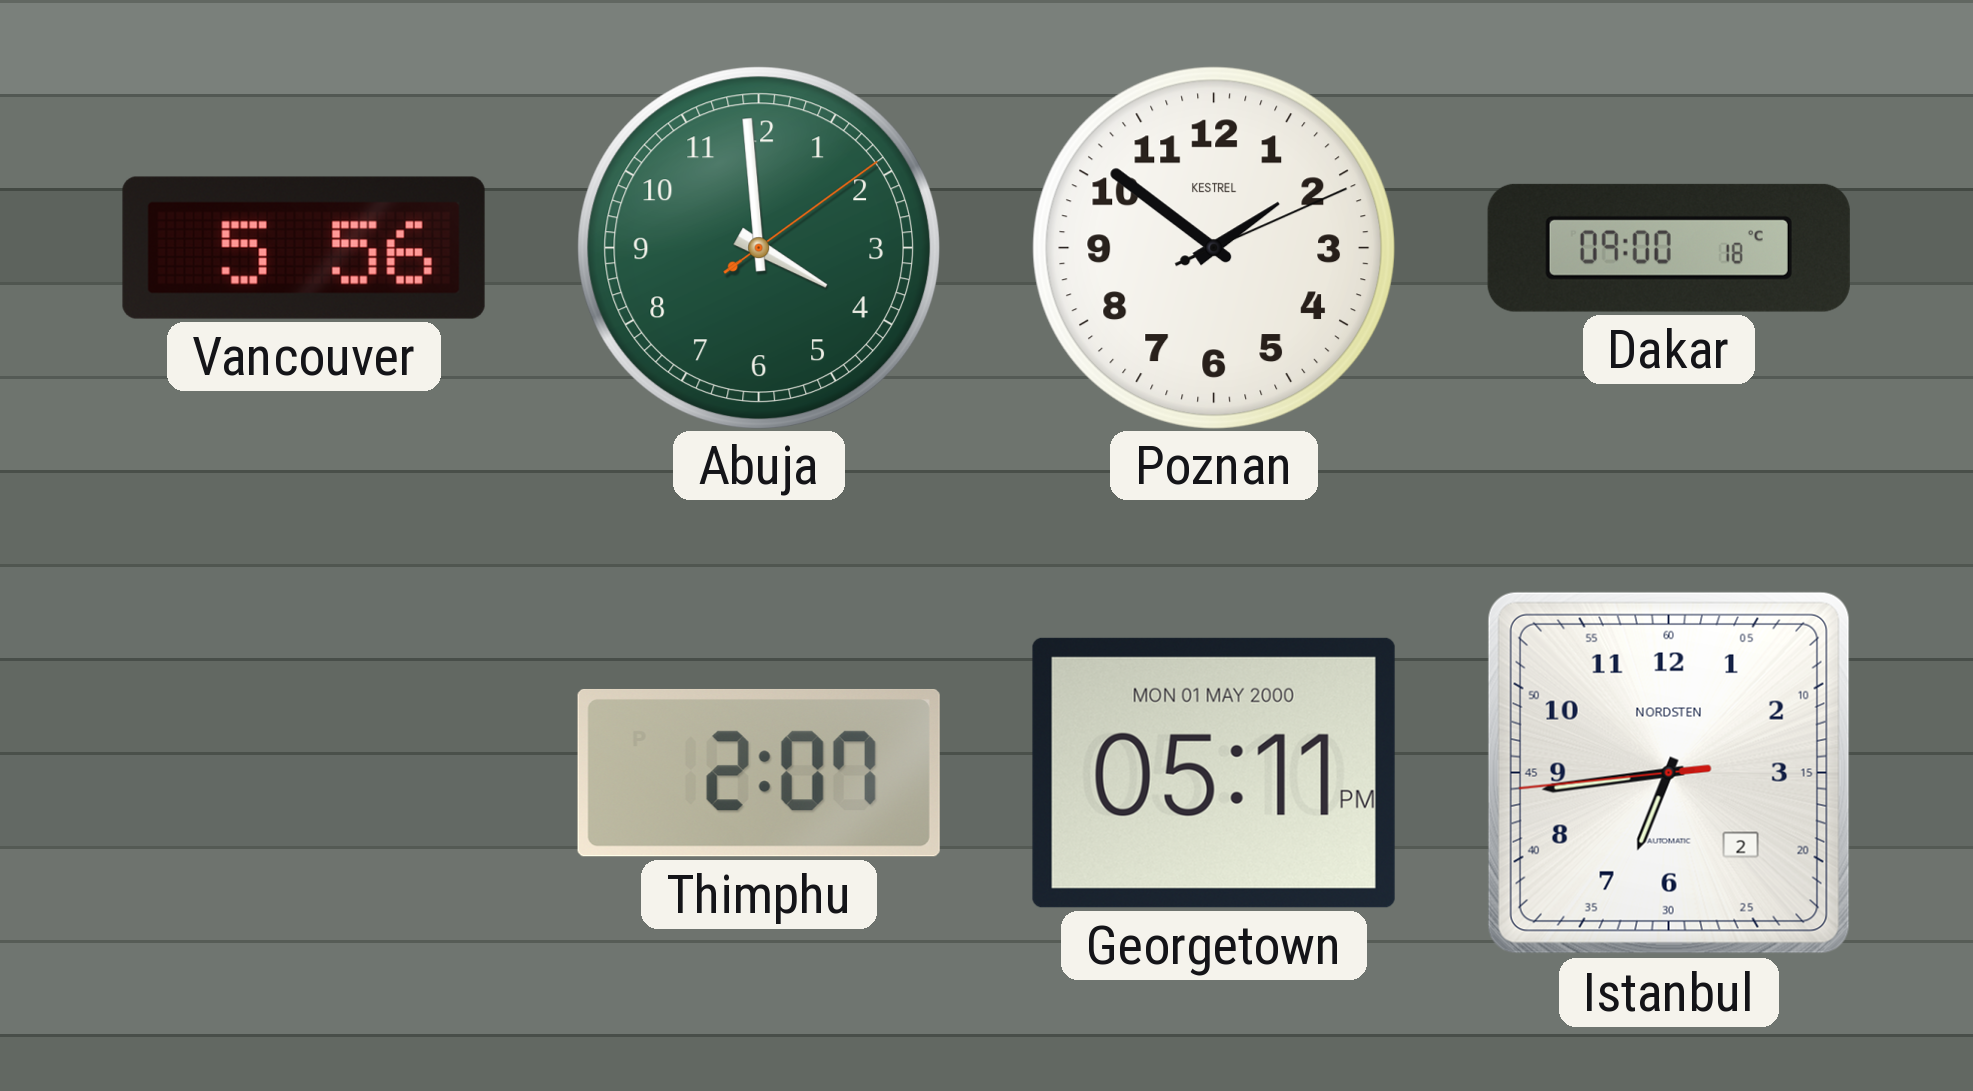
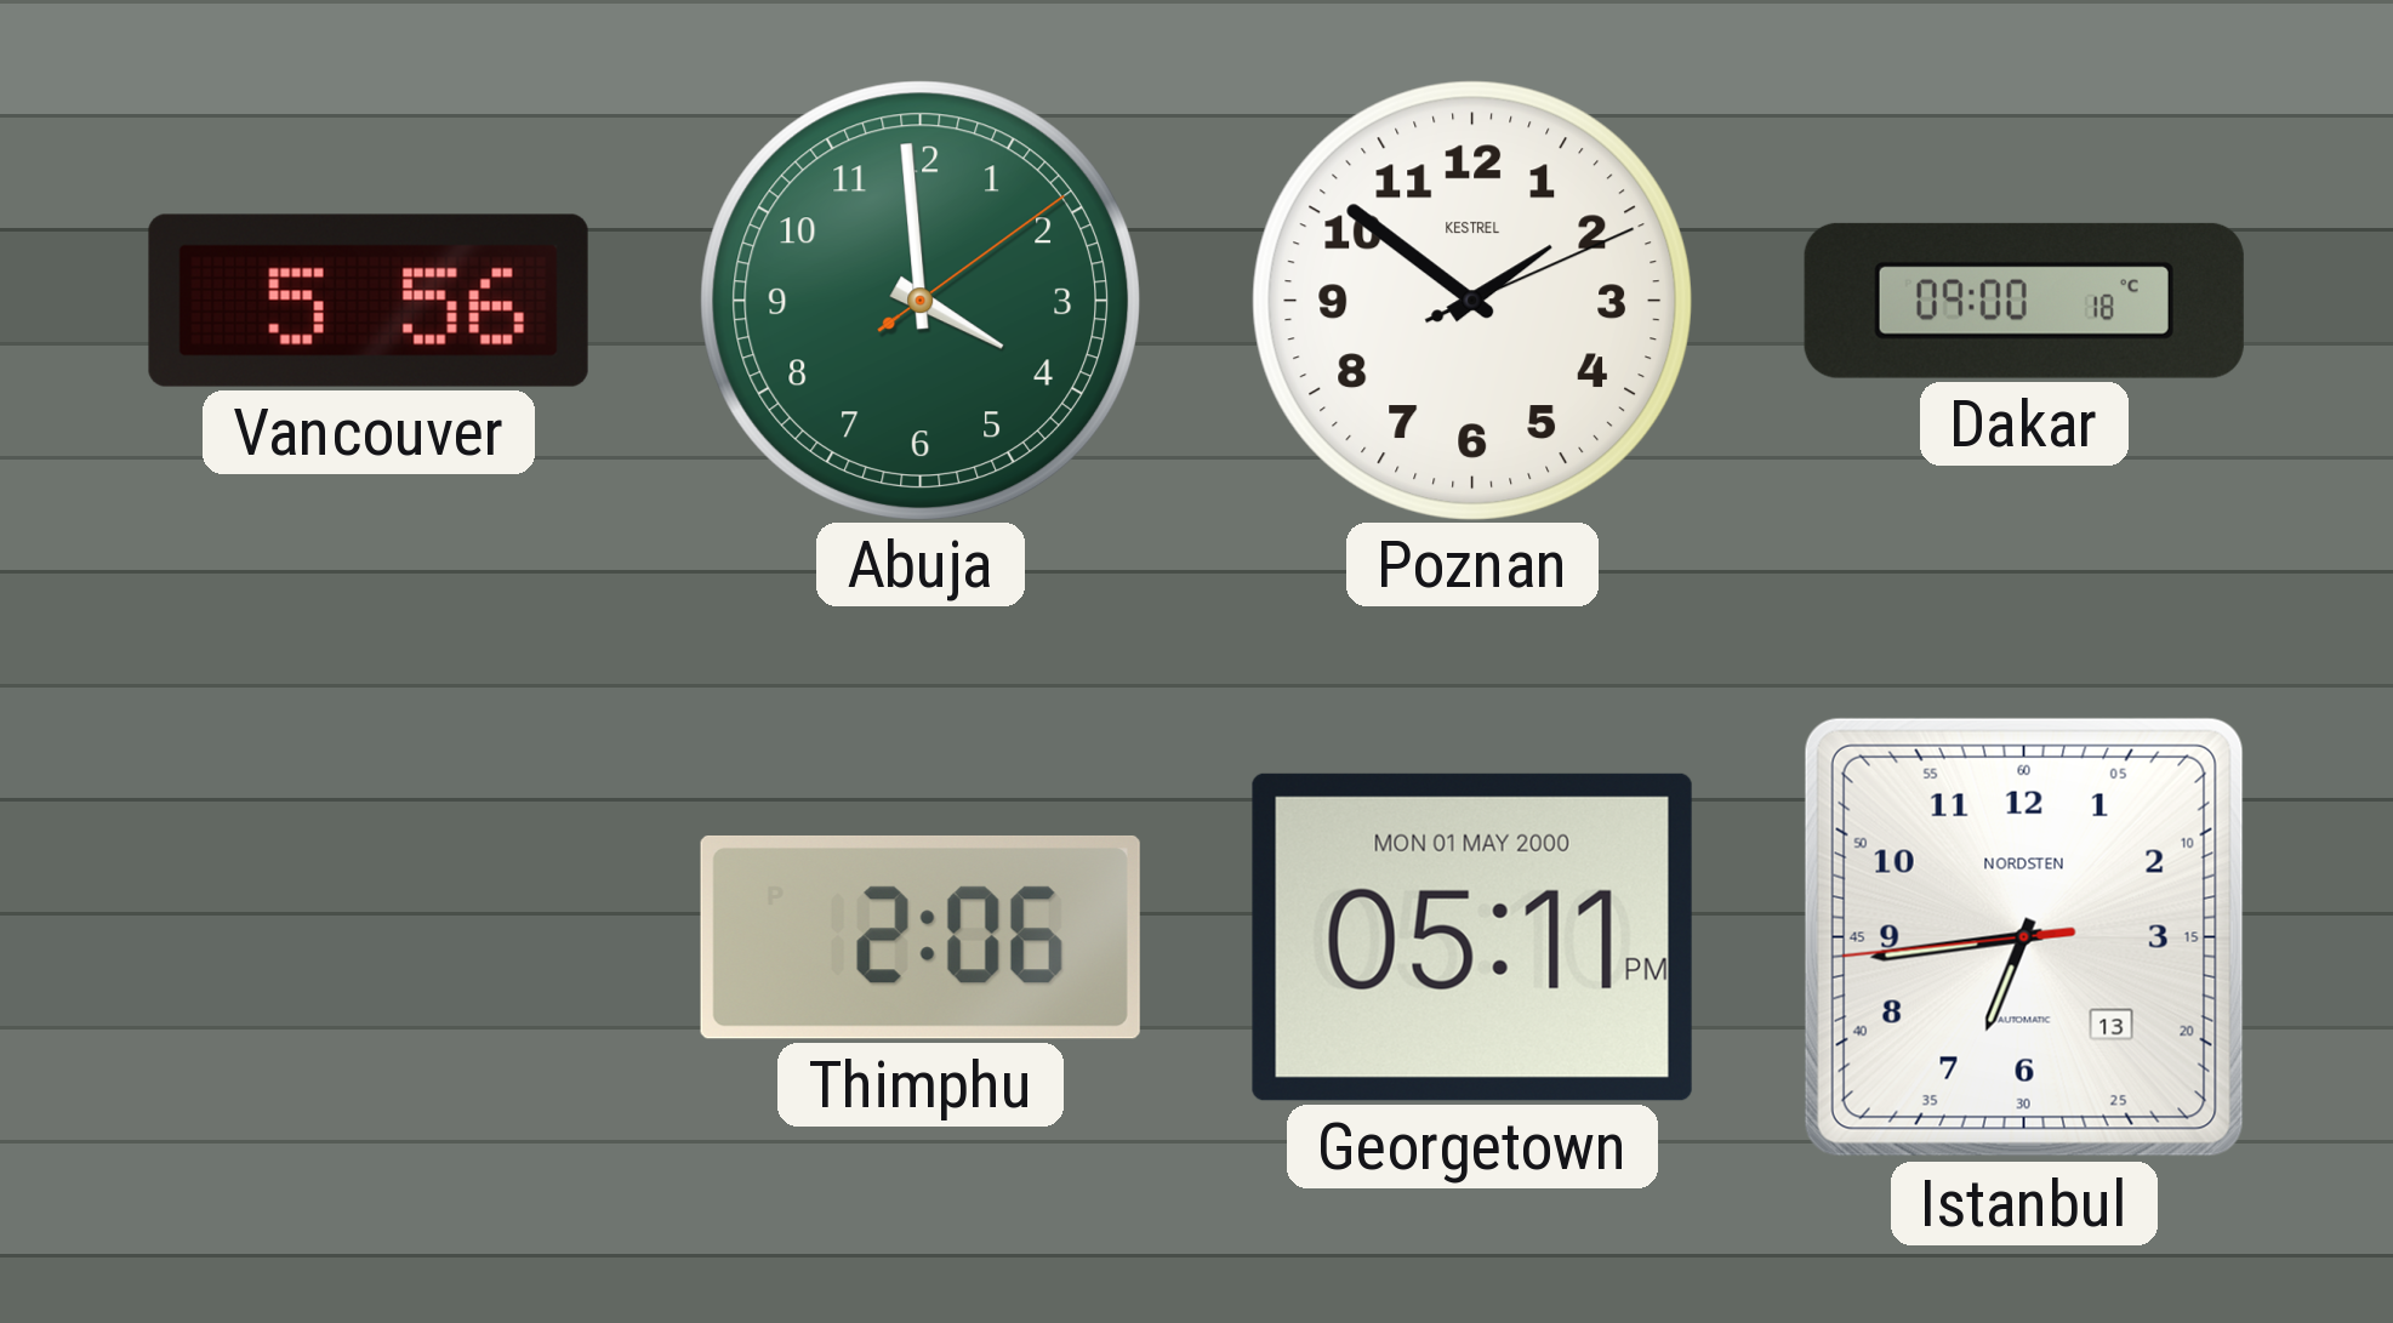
Thimphu: 2:07 -> 2:06 (921, 937)
Istanbul date: 2 -> 13 (2024, 937)
